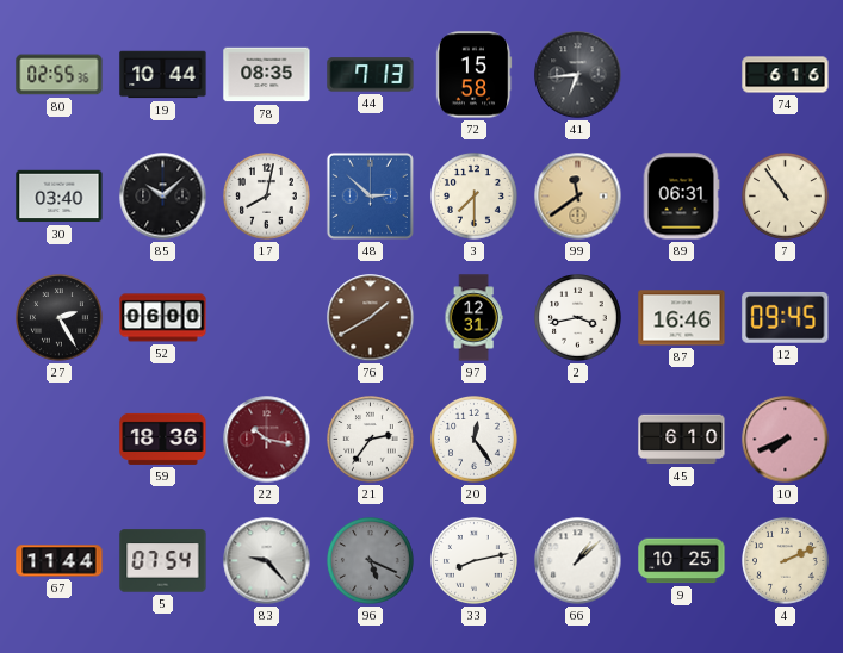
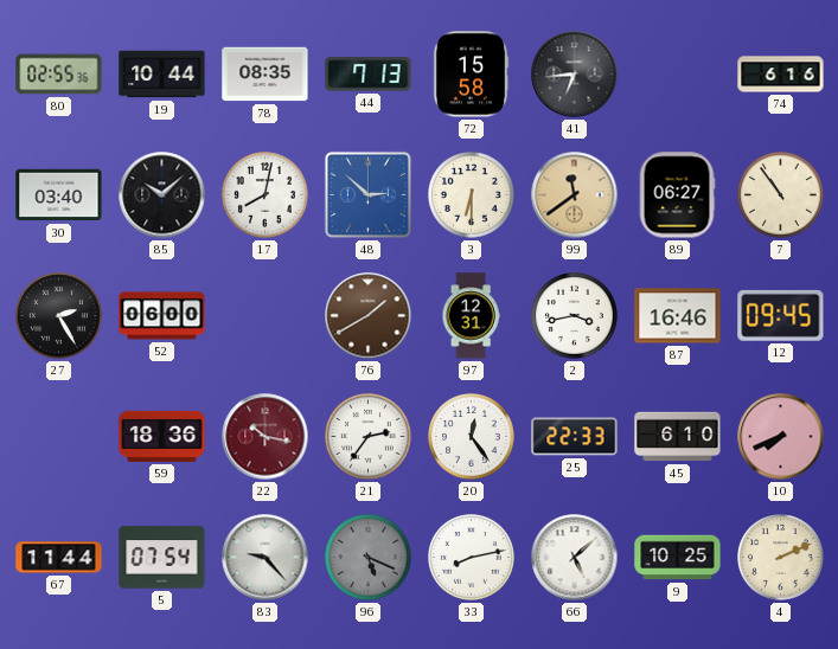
3: 7:30 -> 6:30 (472, 195)
89: 06:31 -> 06:27 (677, 195)
25: none -> 22:33 (575, 437)
66: 1:08 -> 5:08 (575, 558)
